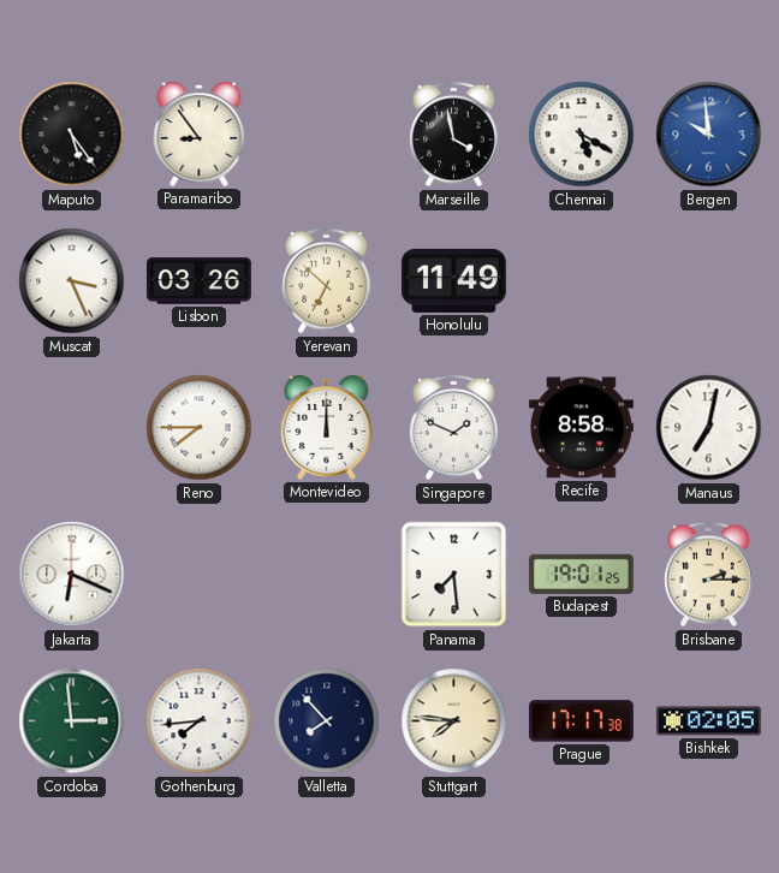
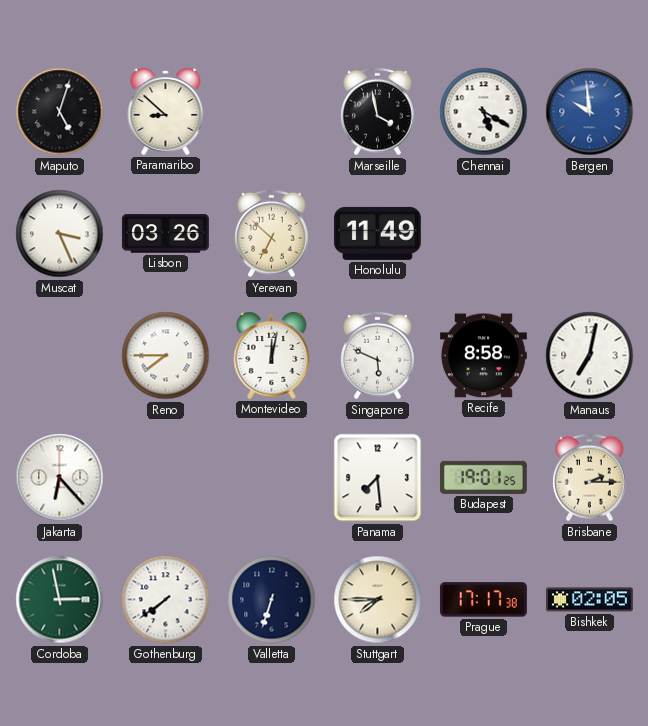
Maputo: 5:24 -> 5:03 (60, 112)
Paramaribo: 8:54 -> 8:52 (166, 111)
Montevideo: 12:00 -> 12:02 (272, 355)
Singapore: 1:49 -> 5:49 (378, 356)
Jakarta: 6:19 -> 6:23 (60, 478)
Cordoba: 2:59 -> 2:58 (60, 600)
Gothenburg: 7:44 -> 7:39 (166, 600)
Valletta: 7:53 -> 6:33 (272, 600)
Stuttgart: 7:46 -> 7:45 (378, 600)
